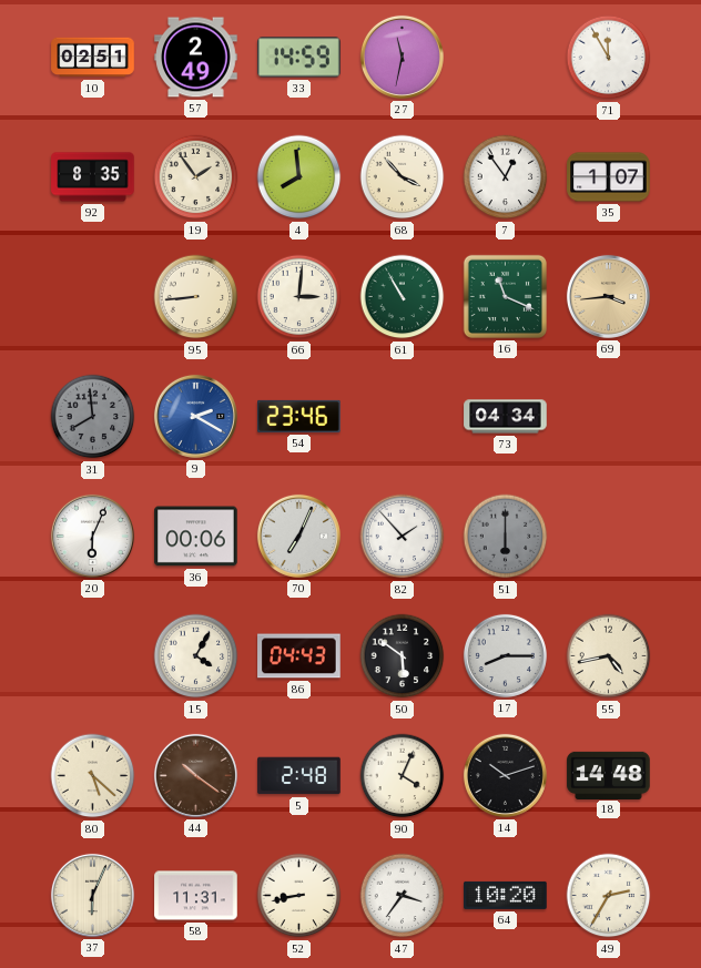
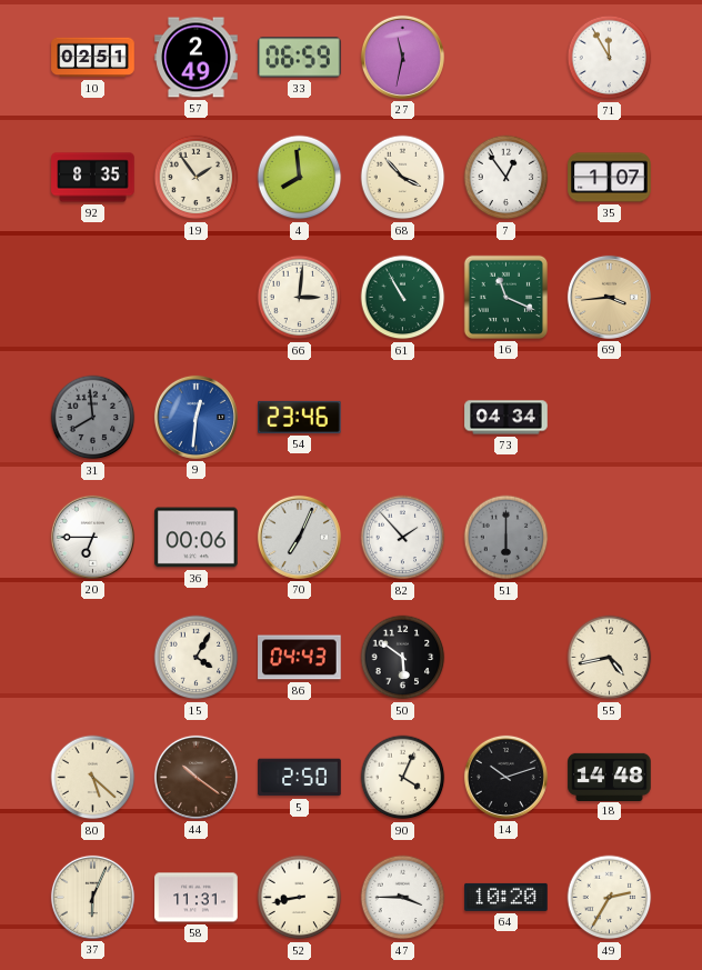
33: 14:59 -> 06:59 (300, 58)
95: 8:44 -> none (196, 297)
9: 2:20 -> 12:31 (195, 417)
20: 6:04 -> 6:45 (92, 537)
17: 8:15 -> none (505, 655)
5: 2:48 -> 2:50 (300, 778)
47: 3:36 -> 3:45 (403, 898)
